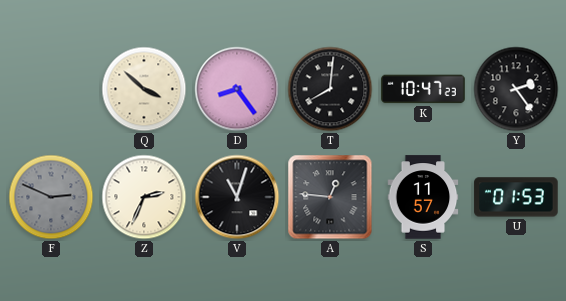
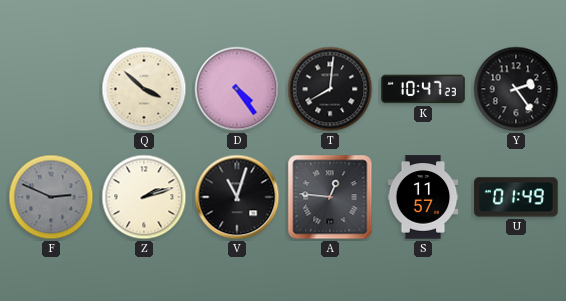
D: 8:24 -> 4:24 (237, 89)
Z: 2:34 -> 2:12 (144, 197)
U: 01:53 -> 01:49 (516, 197)
